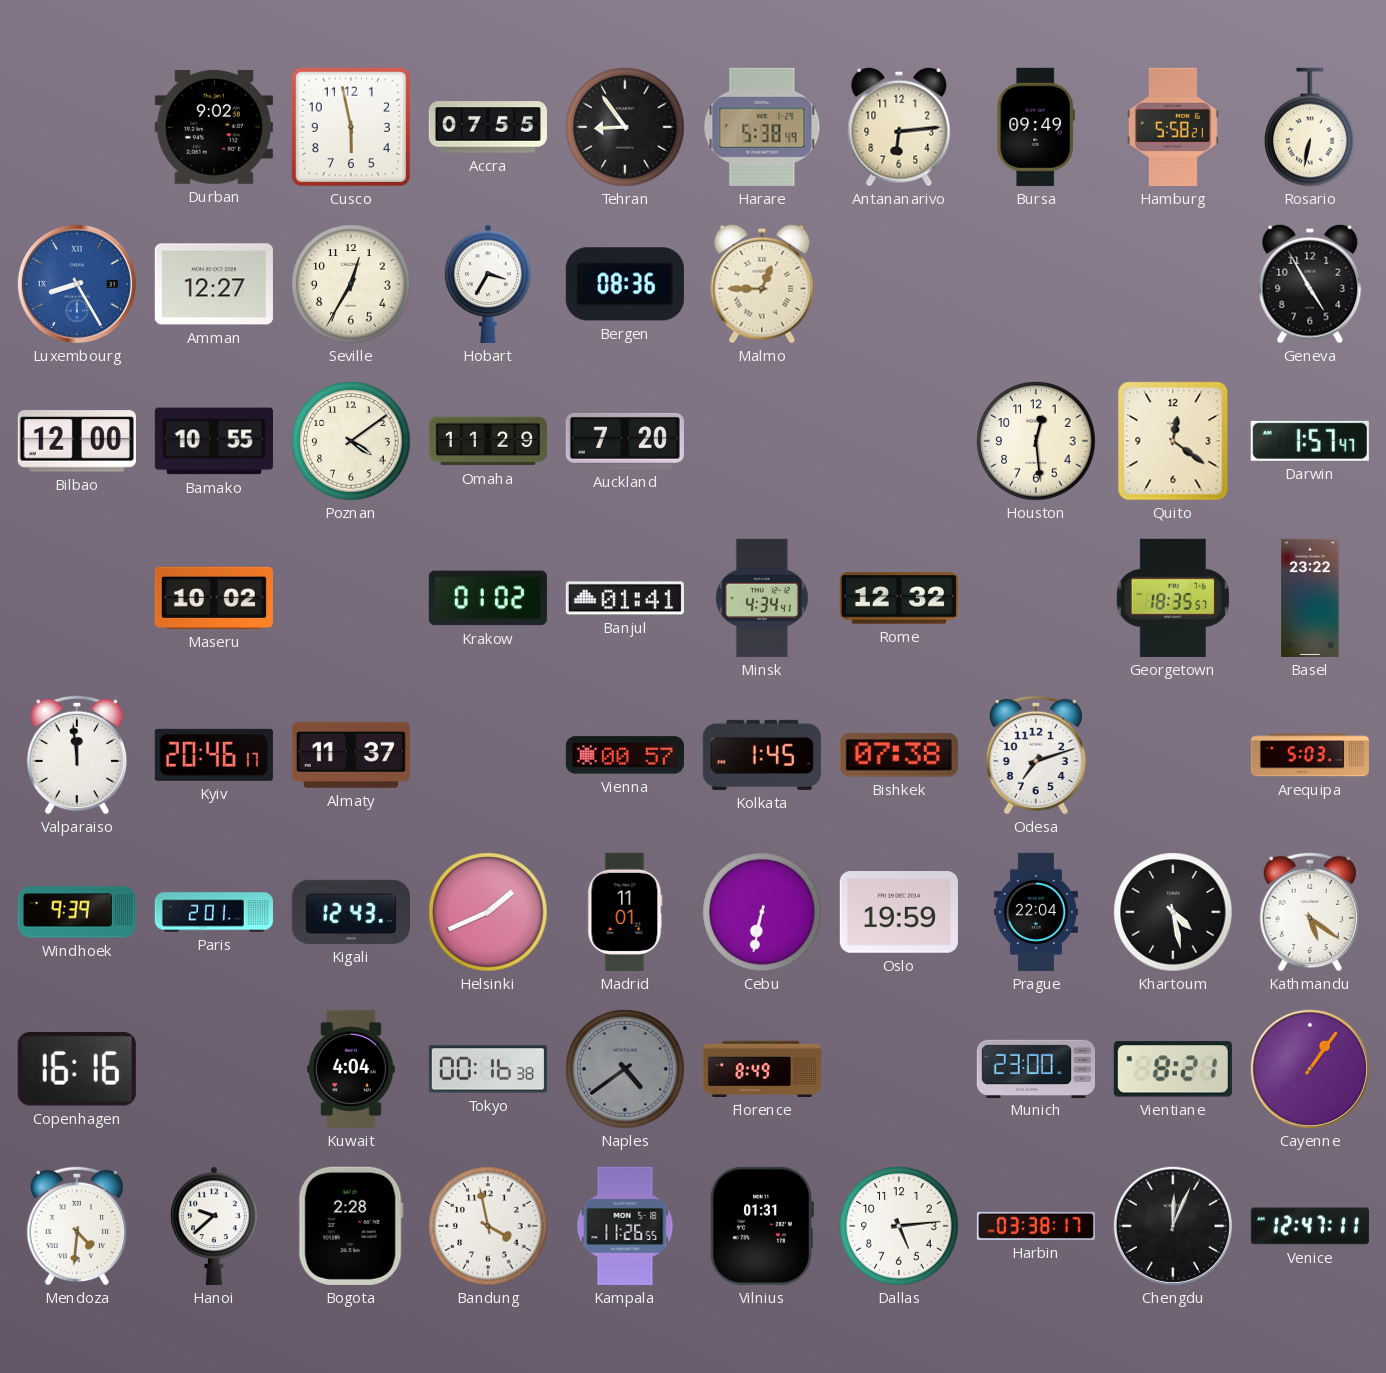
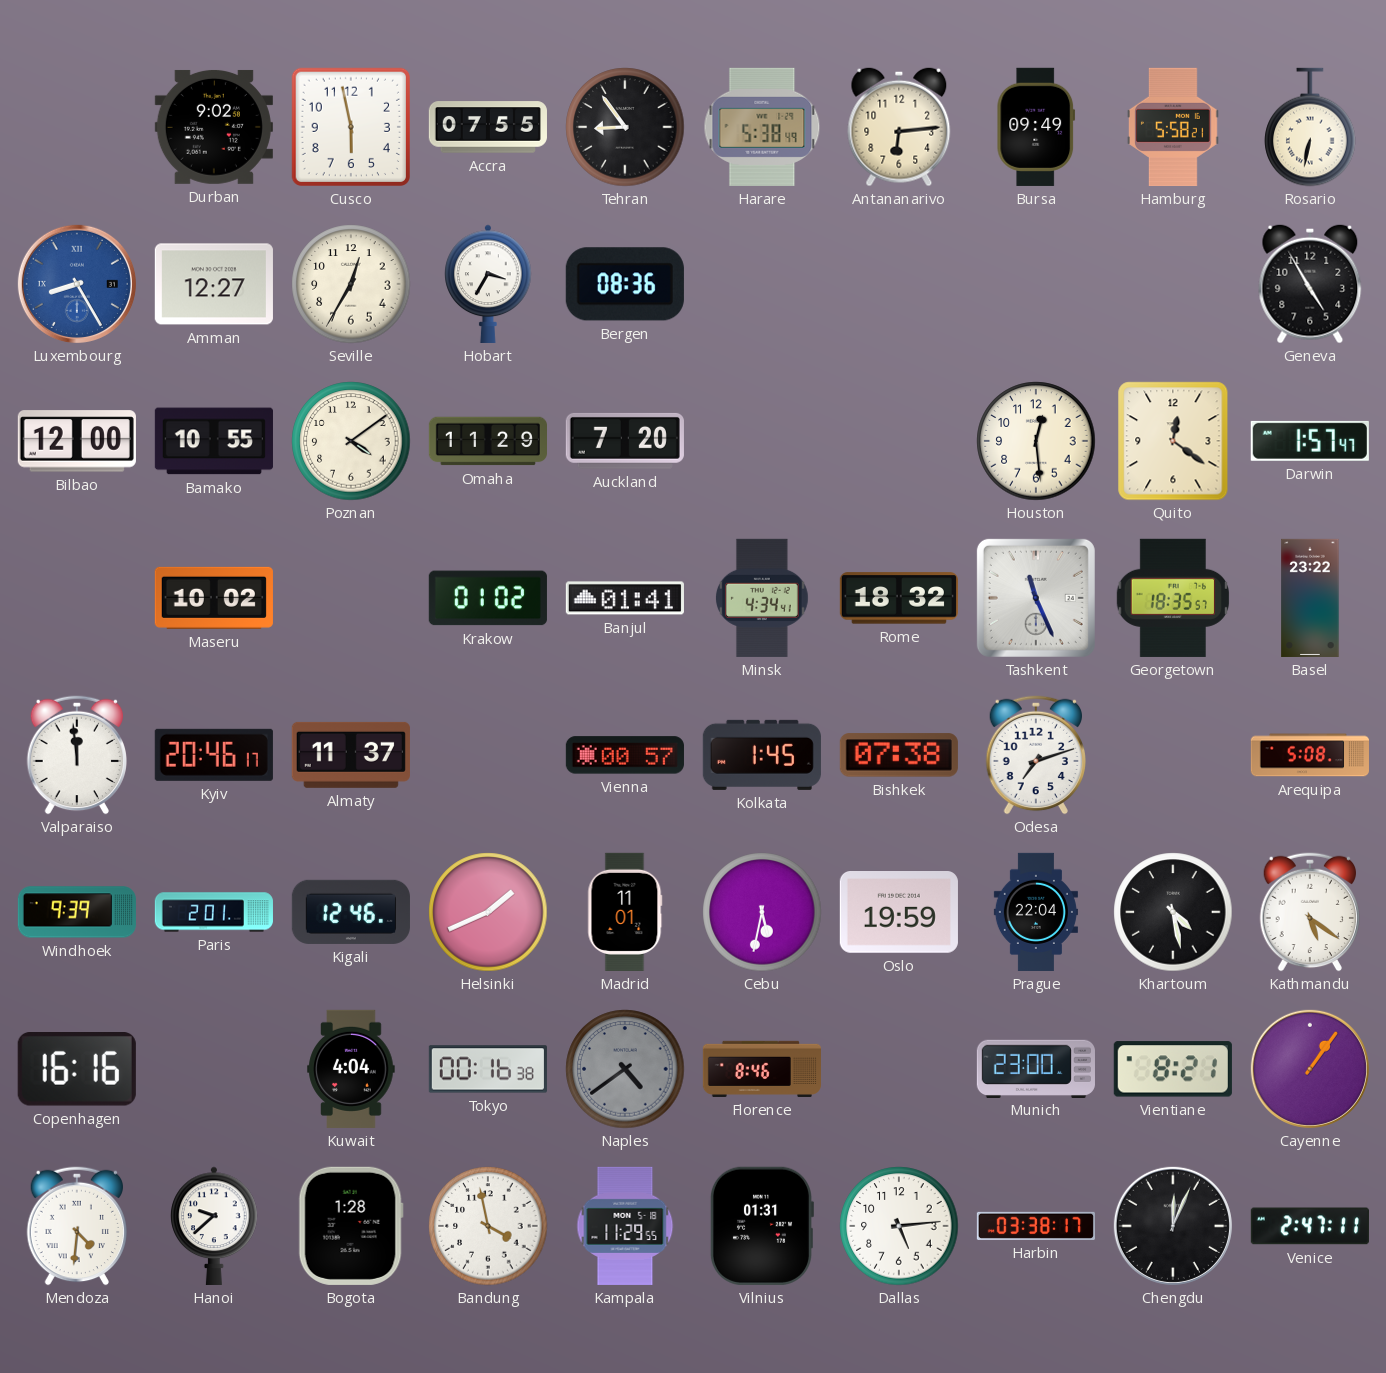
Malmo: 12:45 -> none (762, 284)
Rome: 12:32 -> 18:32 (899, 598)
Tashkent: none -> 11:26 (1036, 598)
Arequipa: 5:03 -> 5:08 (1310, 755)
Kigali: 12:43 -> 12:46 (351, 912)
Cebu: 6:32 -> 5:32 (762, 912)
Florence: 8:49 -> 8:46 (761, 1069)
Bogota: 2:28 -> 1:28 (351, 1226)
Kampala: 11:26 -> 11:29 (625, 1226)
Venice: 12:47 -> 2:47 (1310, 1226)
